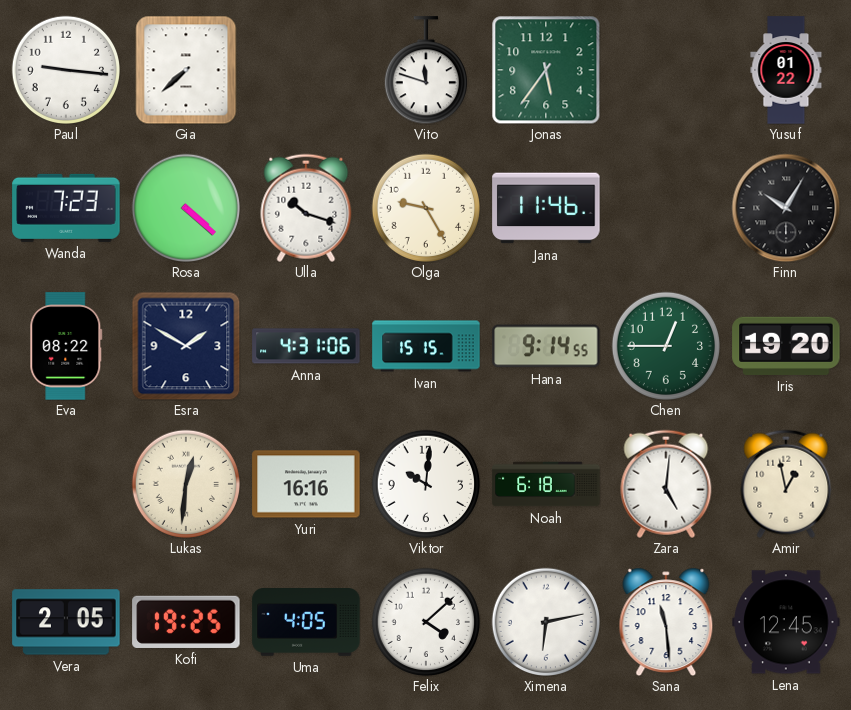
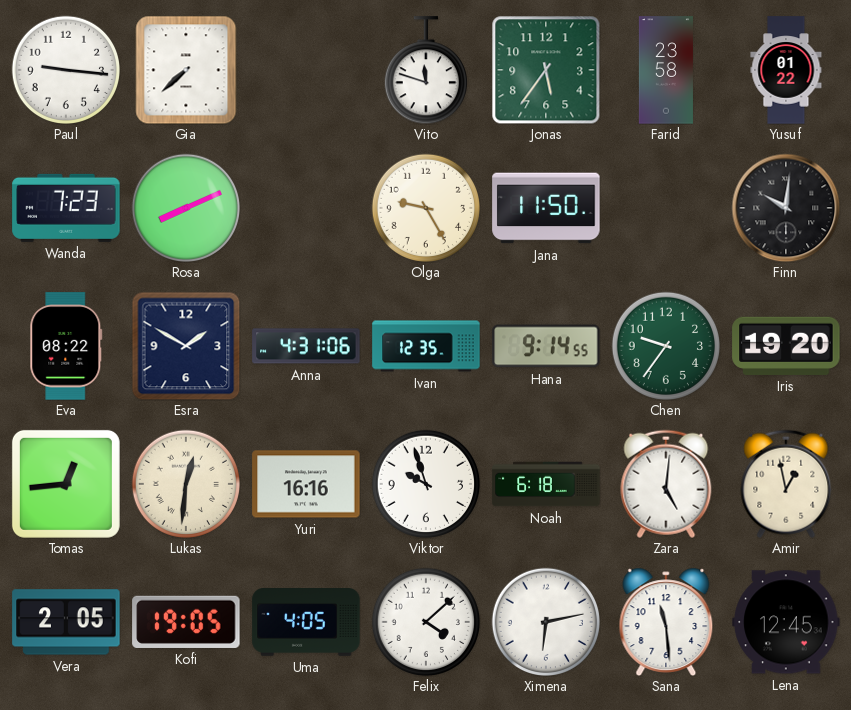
Farid: none -> 23:58 (666, 70)
Rosa: 4:22 -> 8:11 (185, 207)
Ulla: 10:18 -> none (306, 208)
Jana: 11:46 -> 11:50 (546, 208)
Finn: 10:05 -> 10:01 (786, 208)
Ivan: 15:15 -> 12:35 (426, 346)
Chen: 12:45 -> 9:36 (665, 345)
Tomas: none -> 12:44 (66, 484)
Viktor: 10:01 -> 9:57 (425, 483)
Kofi: 19:25 -> 19:05 (186, 622)
